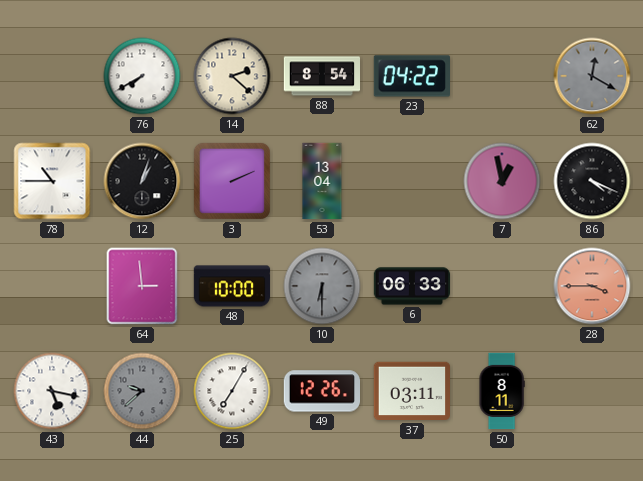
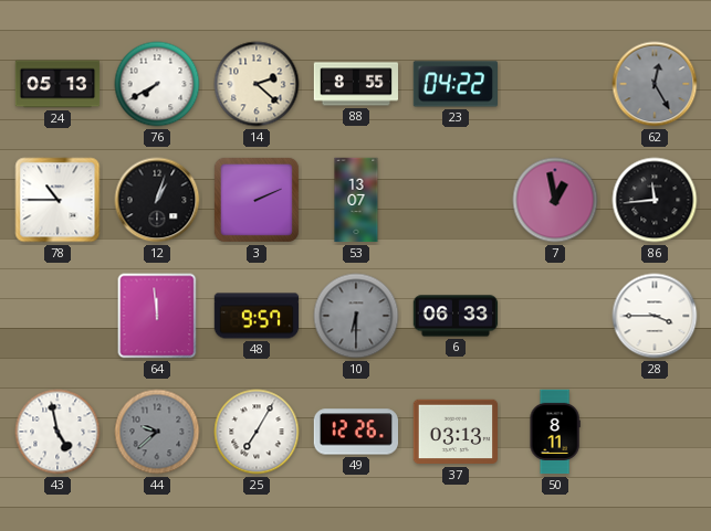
24: none -> 05:13 (57, 84)
88: 8:54 -> 8:55 (356, 84)
62: 12:20 -> 12:25 (655, 84)
53: 13:04 -> 13:07 (356, 200)
86: 4:19 -> 11:44 (655, 200)
64: 2:59 -> 11:59 (157, 316)
48: 10:00 -> 9:57 (257, 316)
28 dial: salmon -> white (655, 316)
43: 5:17 -> 4:58 (57, 432)
37: 03:11 -> 03:13 (454, 432)
